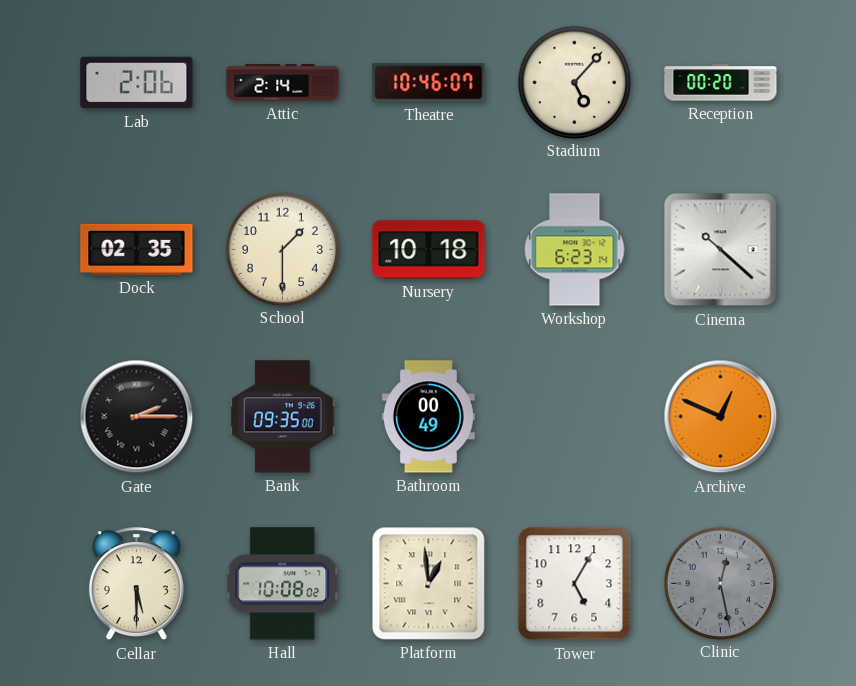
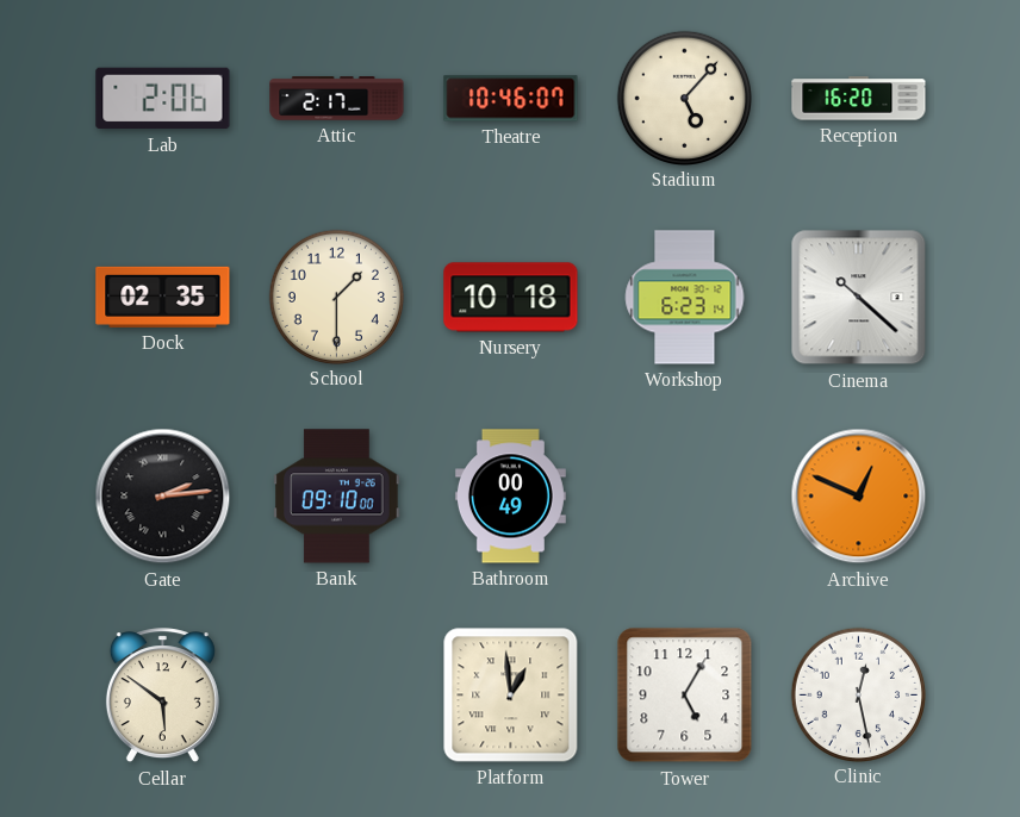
Attic: 2:14 -> 2:17 (337, 99)
Reception: 00:20 -> 16:20 (859, 99)
Gate: 2:15 -> 2:14 (163, 497)
Bank: 09:35 -> 09:10 (337, 497)
Cellar: 5:30 -> 5:51 (162, 696)
Hall: 10:08 -> none (283, 584)
Clinic dial: grey -> white (858, 694)
